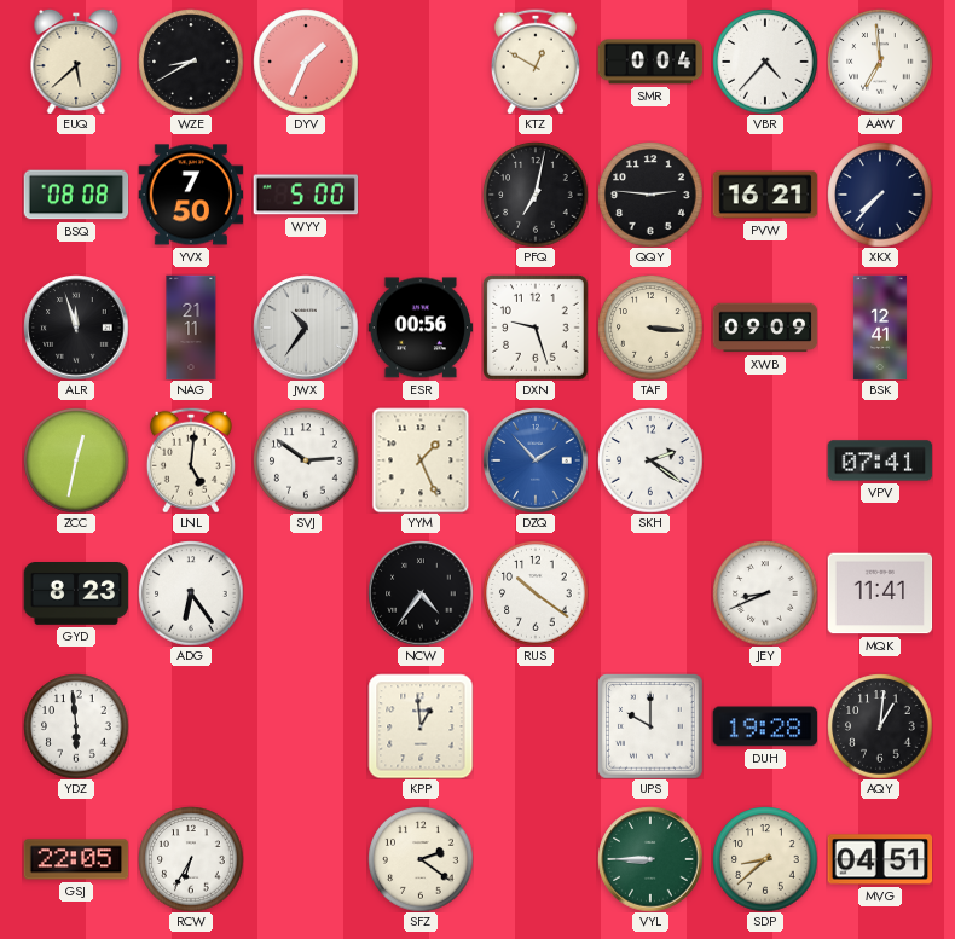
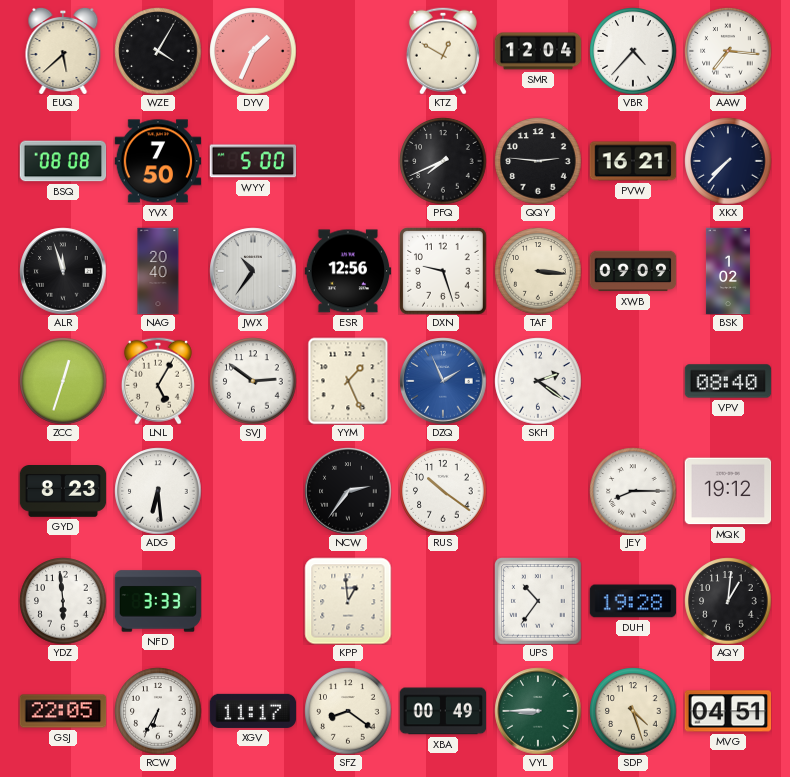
WZE: 8:40 -> 4:05 (158, 51)
SMR: 0:04 -> 12:04 (538, 51)
AAW: 6:59 -> 7:16 (728, 51)
PFQ: 7:02 -> 7:41 (443, 161)
NAG: 21:11 -> 20:40 (158, 271)
ESR: 00:56 -> 12:56 (348, 271)
BSK: 12:41 -> 1:02 (728, 271)
ZCC: 12:32 -> 12:33 (63, 381)
LNL: 5:01 -> 5:05 (158, 381)
DZQ: 1:53 -> 1:56 (443, 381)
VPV: 07:41 -> 08:40 (728, 381)
ADG: 6:24 -> 6:29 (158, 491)
NCW: 4:36 -> 2:36 (348, 491)
JEY: 8:41 -> 8:15 (633, 491)
MQK: 11:41 -> 19:12 (728, 491)
NFD: none -> 3:33 (158, 601)
UPS: 10:00 -> 10:36 (538, 601)
XGV: none -> 11:17 (253, 711)
SFZ: 2:21 -> 8:21 (348, 711)
XBA: none -> 00:49 (443, 711)
SDP: 8:38 -> 4:27 (633, 711)
